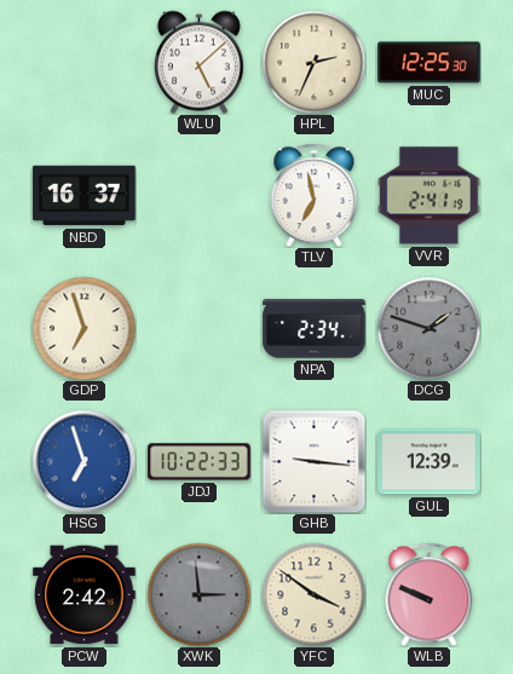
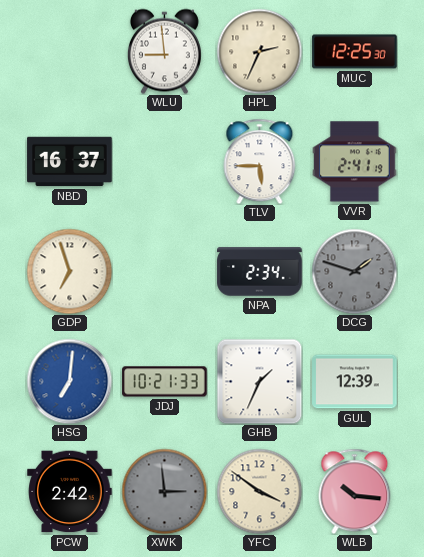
WLU: 5:08 -> 8:59 (164, 51)
TLV: 6:58 -> 5:45 (260, 161)
HSG: 6:57 -> 7:01 (69, 381)
JDJ: 10:22 -> 10:21 (165, 382)
GHB: 9:16 -> 1:34 (259, 381)
WLB: 9:49 -> 10:16 (355, 491)
